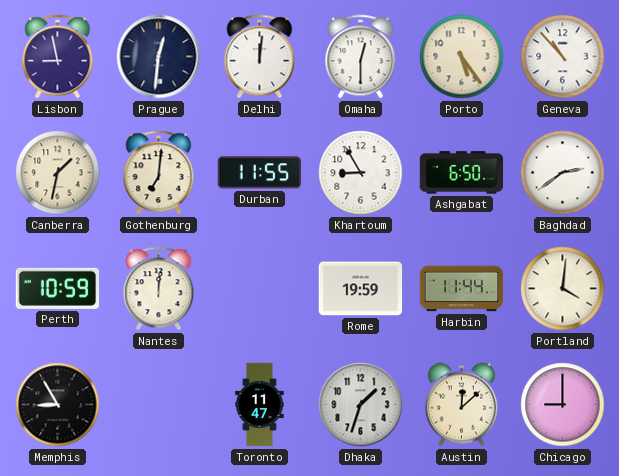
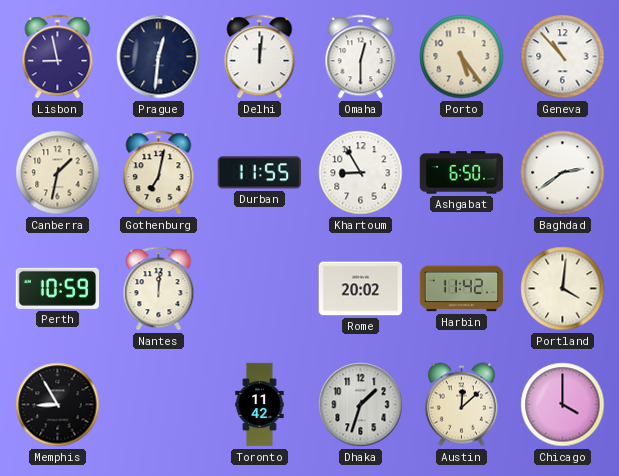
Gothenburg: 7:01 -> 7:02 (159, 173)
Rome: 19:59 -> 20:02 (361, 289)
Harbin: 11:44 -> 11:42 (462, 289)
Toronto: 11:47 -> 11:42 (260, 405)
Chicago: 9:00 -> 4:00 (563, 405)
